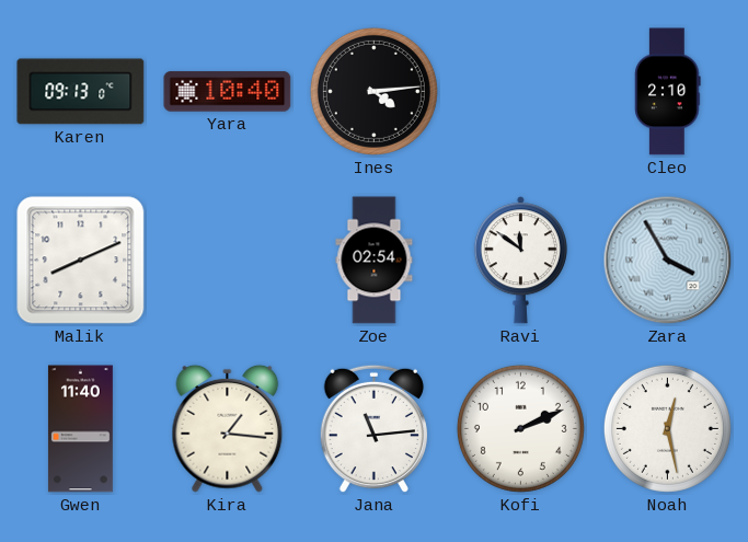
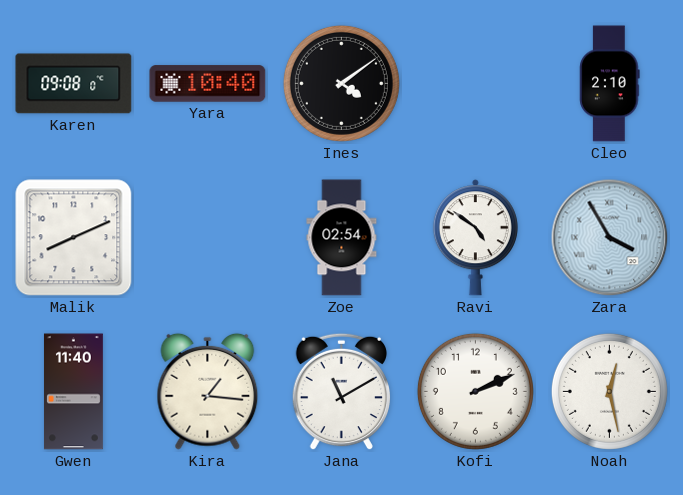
Karen: 09:13 -> 09:08 (74, 84)
Ines: 4:14 -> 4:09 (341, 83)
Ravi: 11:51 -> 4:51 (475, 238)
Jana: 11:14 -> 11:10 (341, 392)
